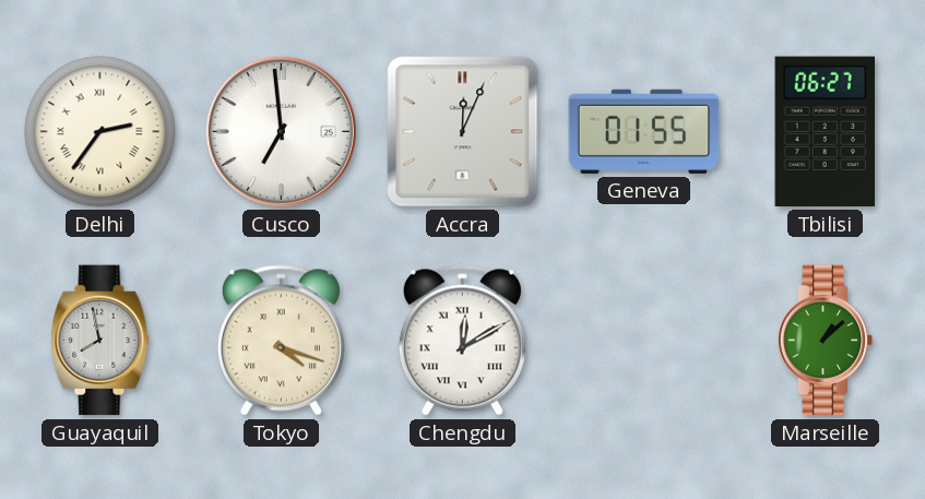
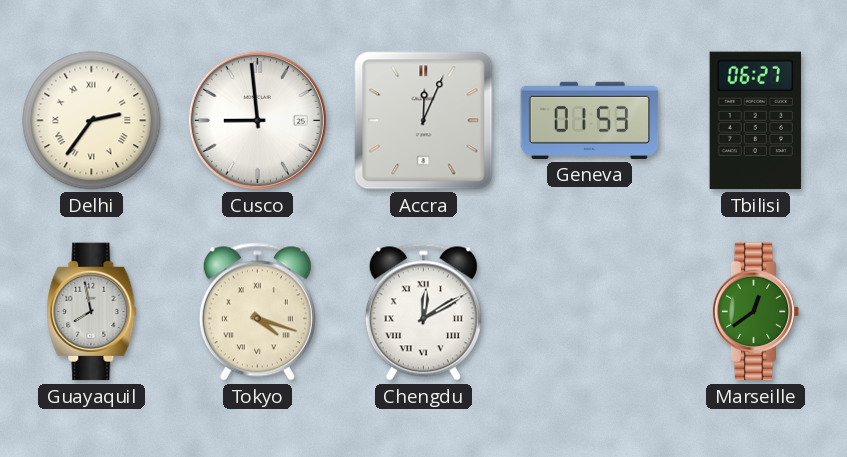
Cusco: 6:59 -> 8:59 (257, 120)
Geneva: 01:55 -> 01:53 (590, 120)
Marseille: 1:08 -> 12:39 (756, 312)
